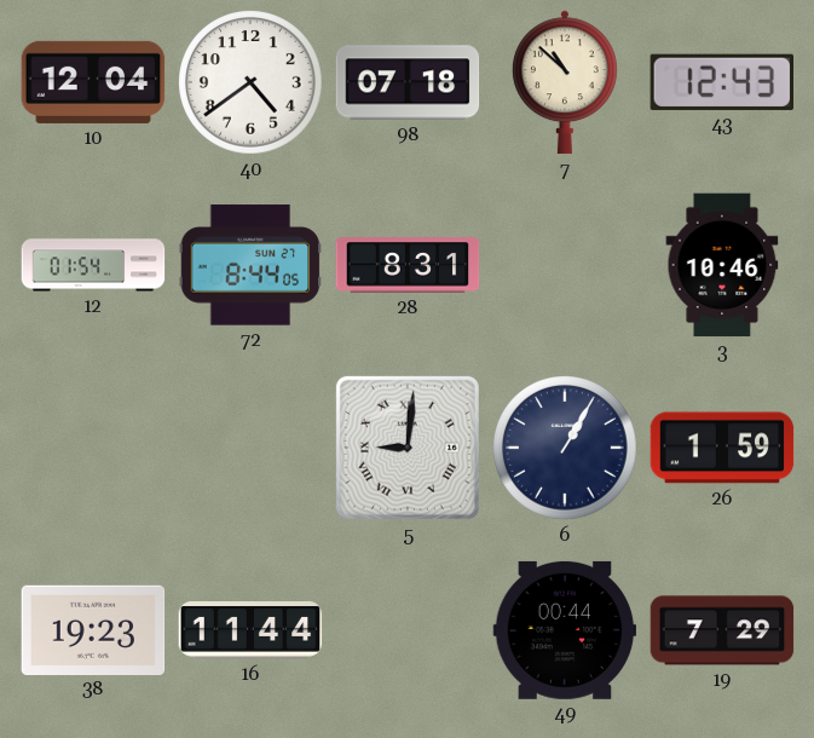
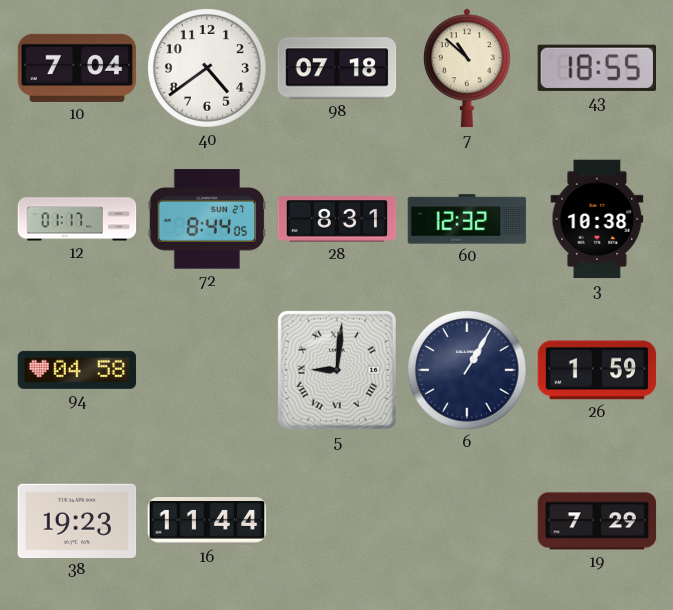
10: 12:04 -> 7:04 (77, 68)
43: 12:43 -> 18:55 (596, 68)
12: 01:54 -> 01:17 (77, 219)
60: none -> 12:32 (467, 219)
3: 10:46 -> 10:38 (597, 219)
94: none -> 04:58 (77, 370)
49: 00:44 -> none (565, 630)
